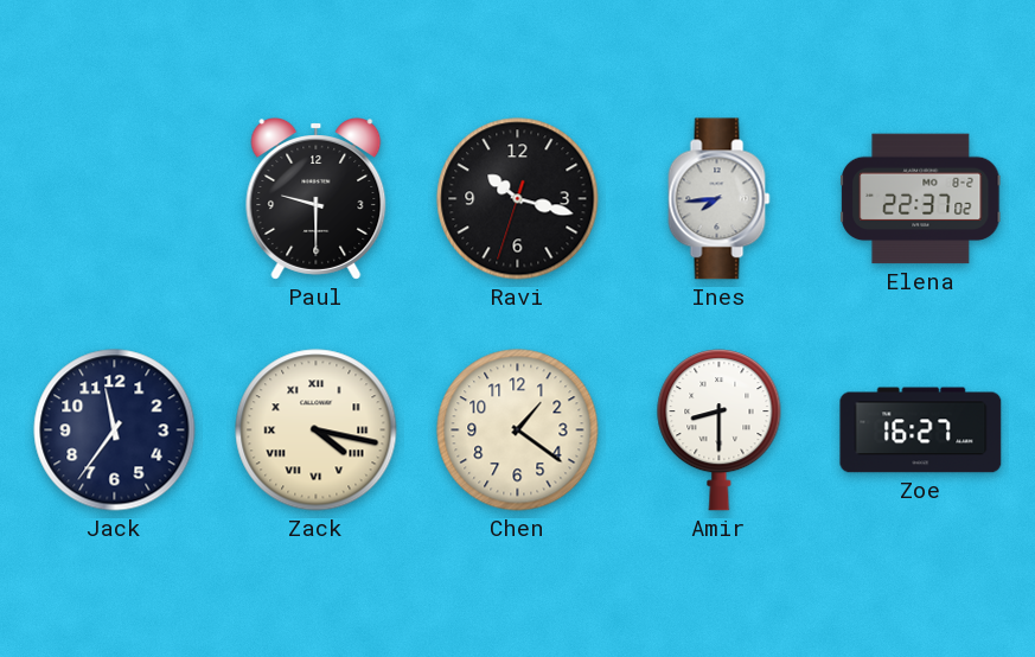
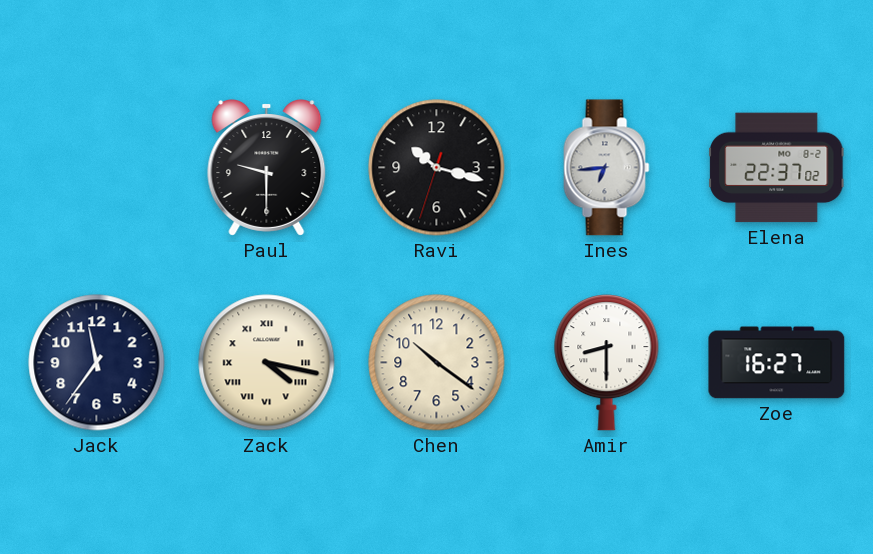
Ines: 7:44 -> 6:44 (607, 168)
Chen: 1:21 -> 10:21 (437, 363)
